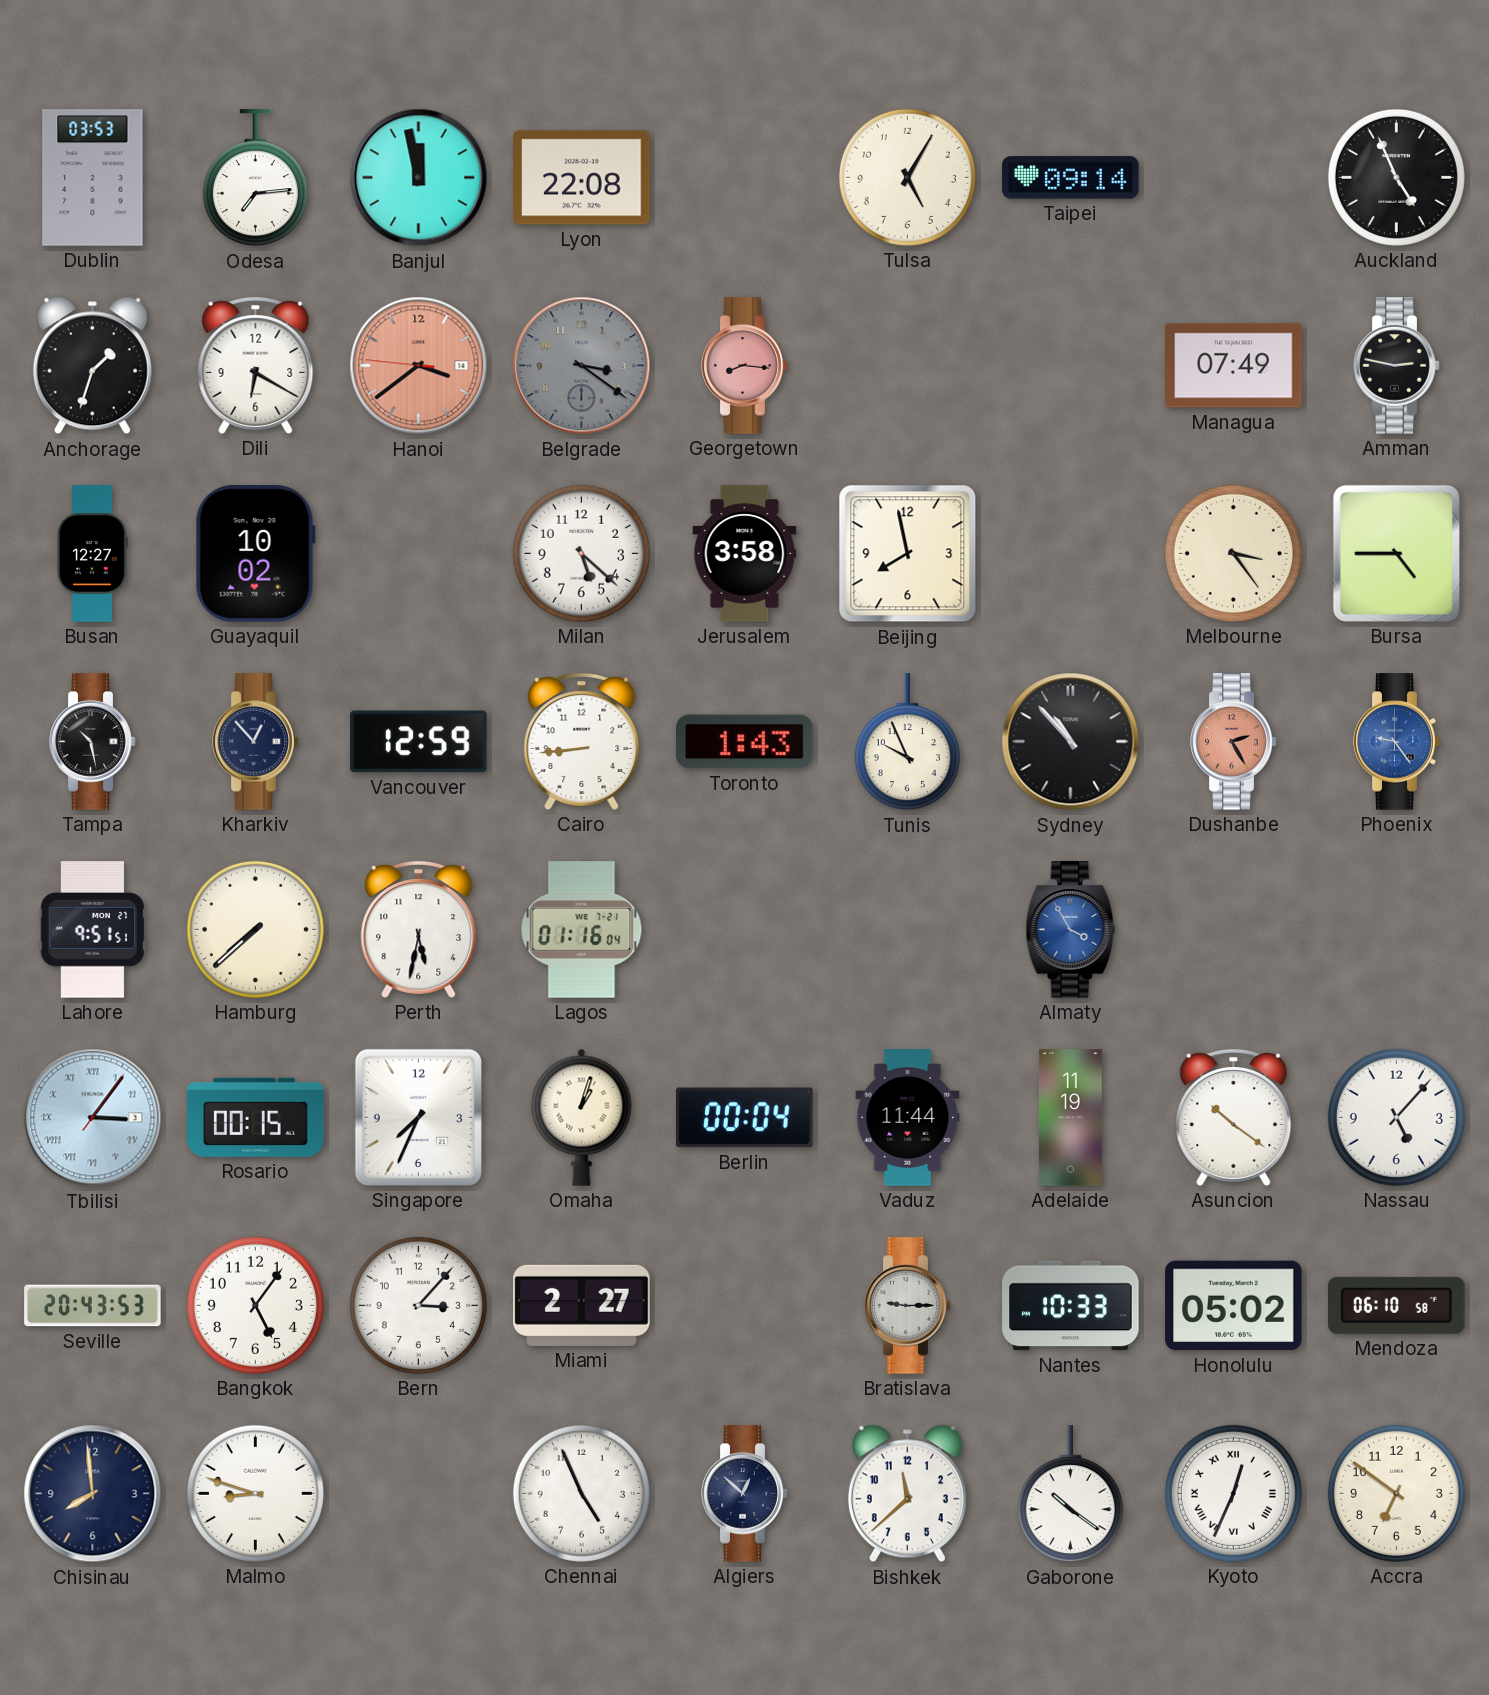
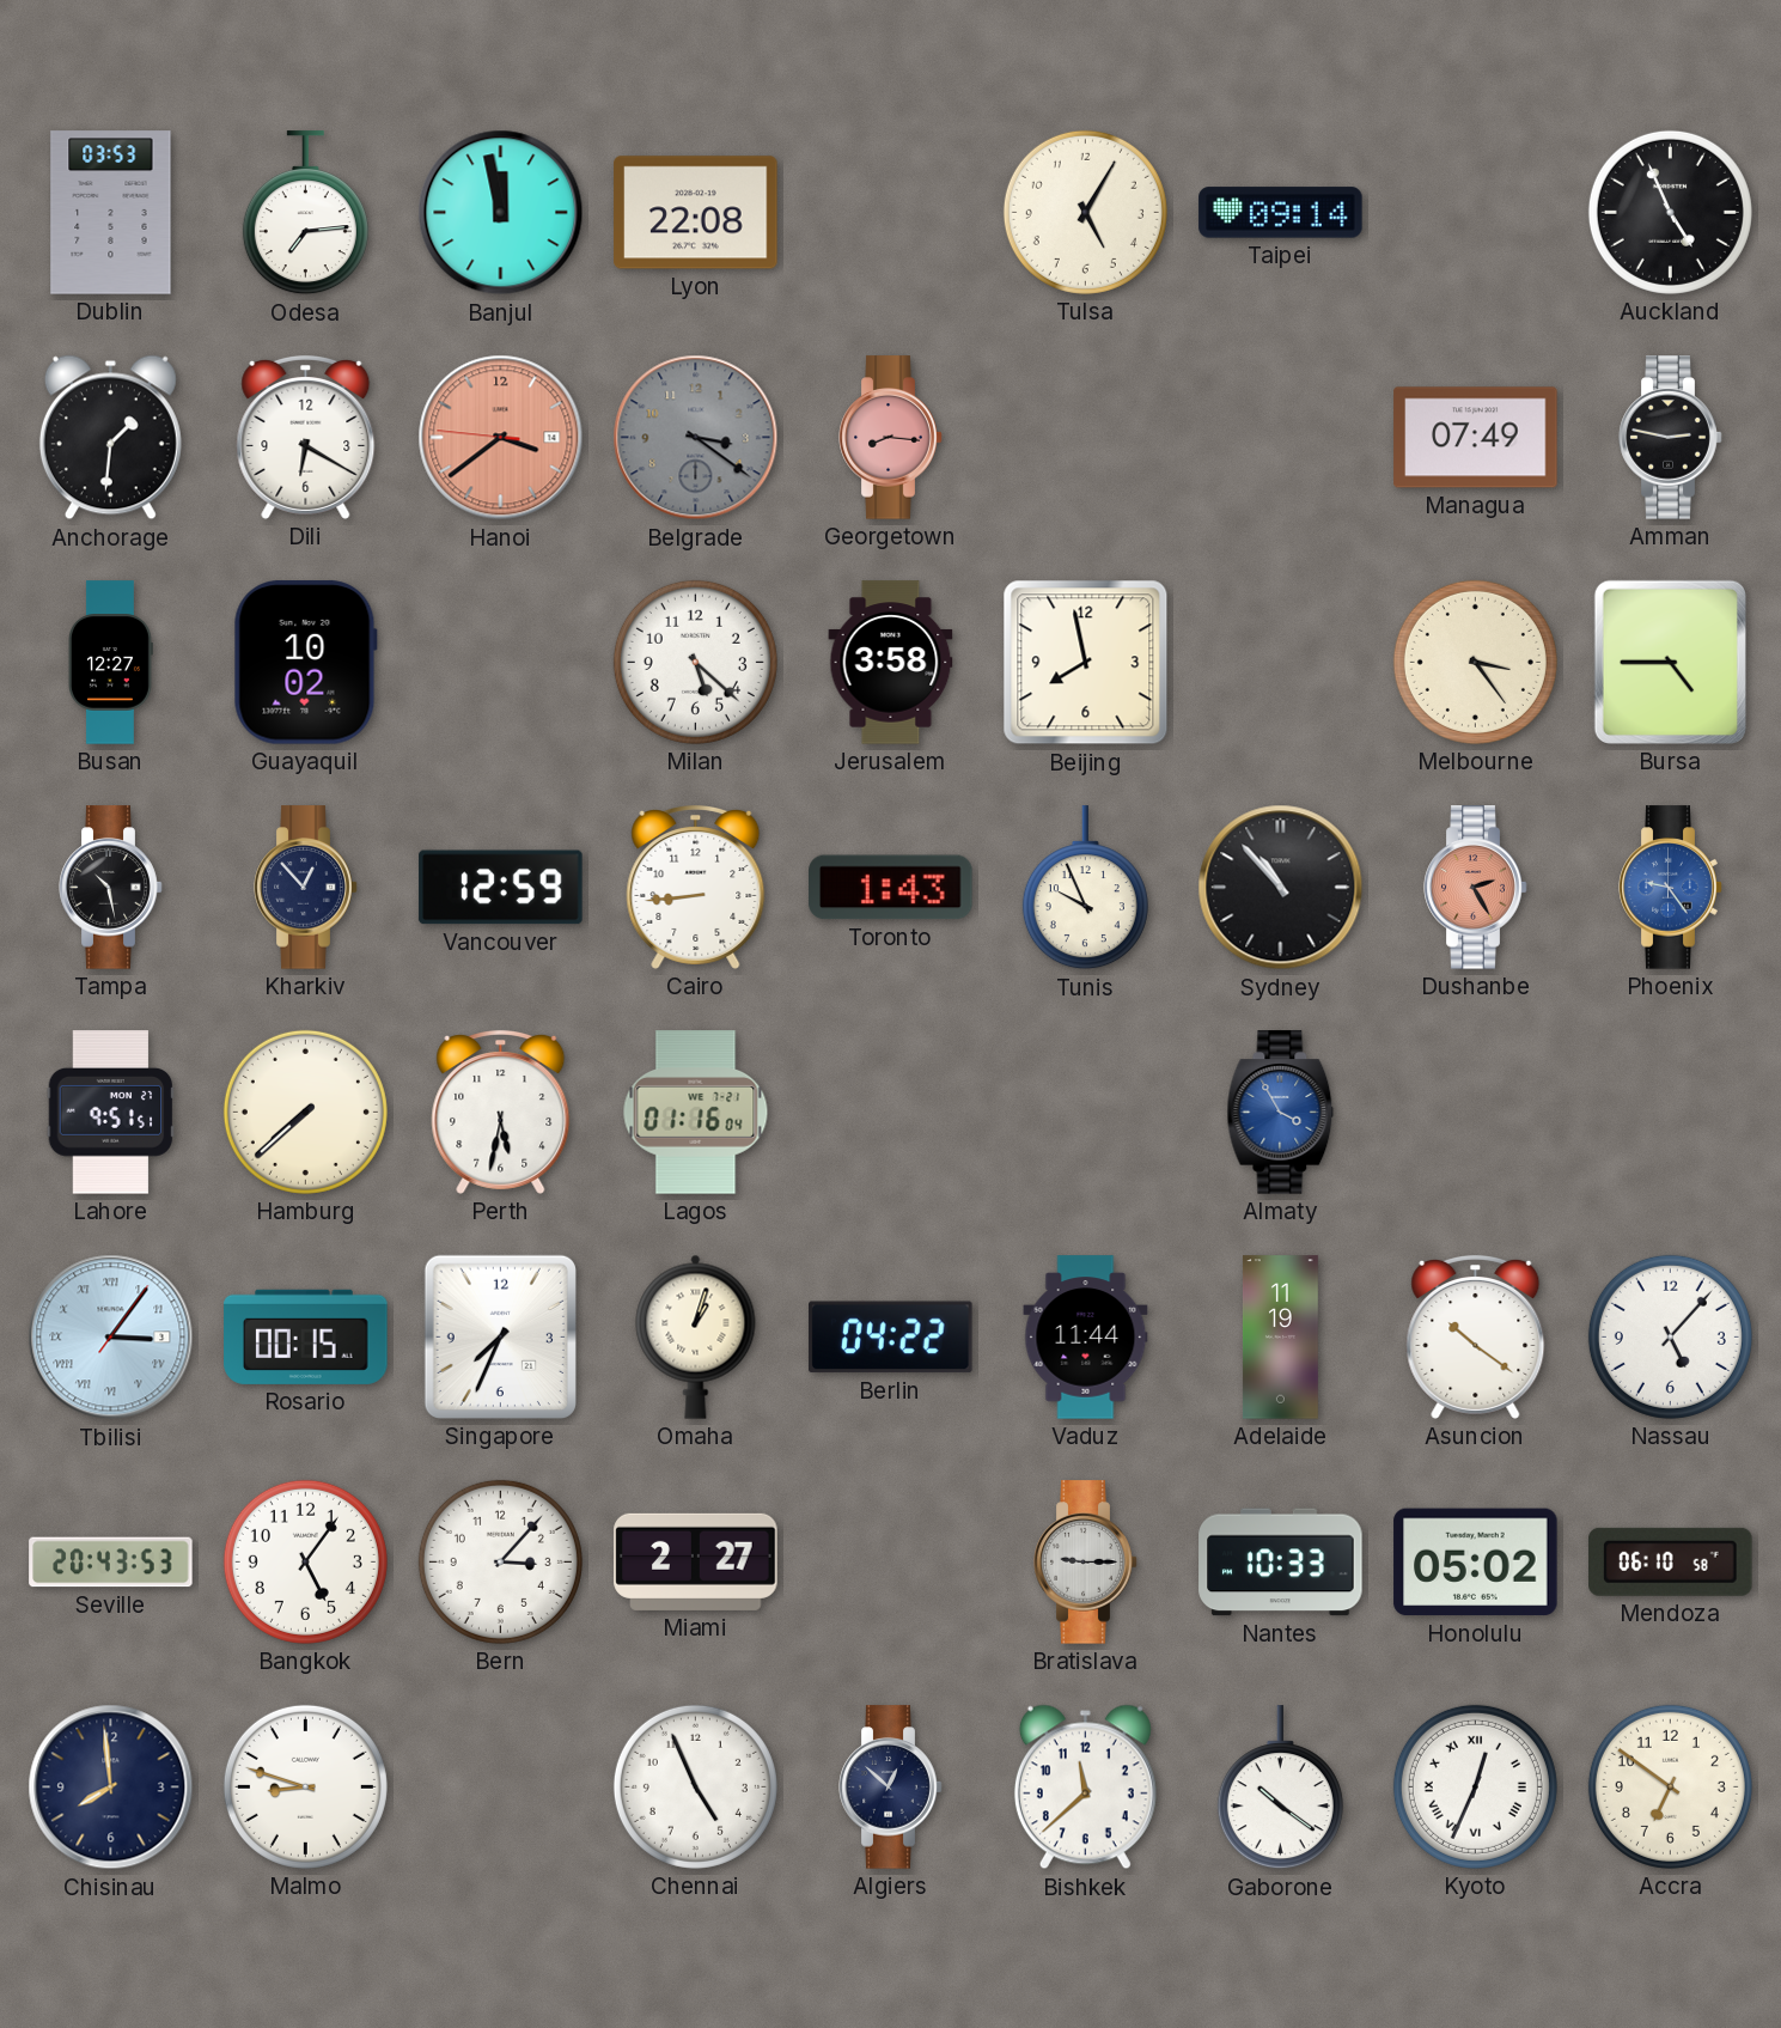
Anchorage: 1:33 -> 1:31 (110, 438)
Berlin: 00:04 -> 04:22 (891, 1338)
